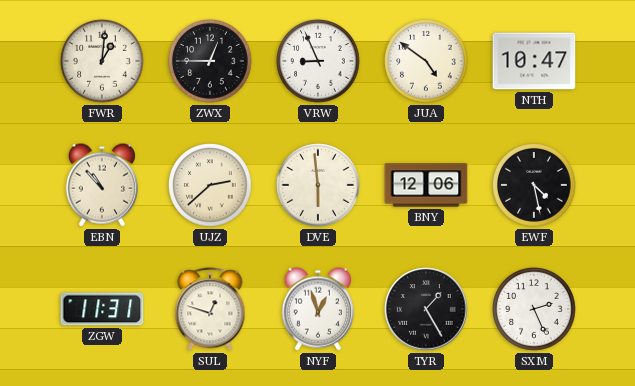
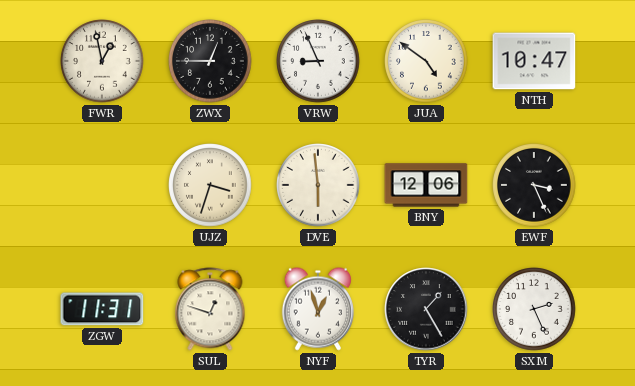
FWR: 1:01 -> 12:58 (102, 61)
EBN: 10:53 -> none (102, 185)
UJZ: 2:38 -> 3:33 (210, 185)
EWF: 4:28 -> 3:26 (534, 185)
